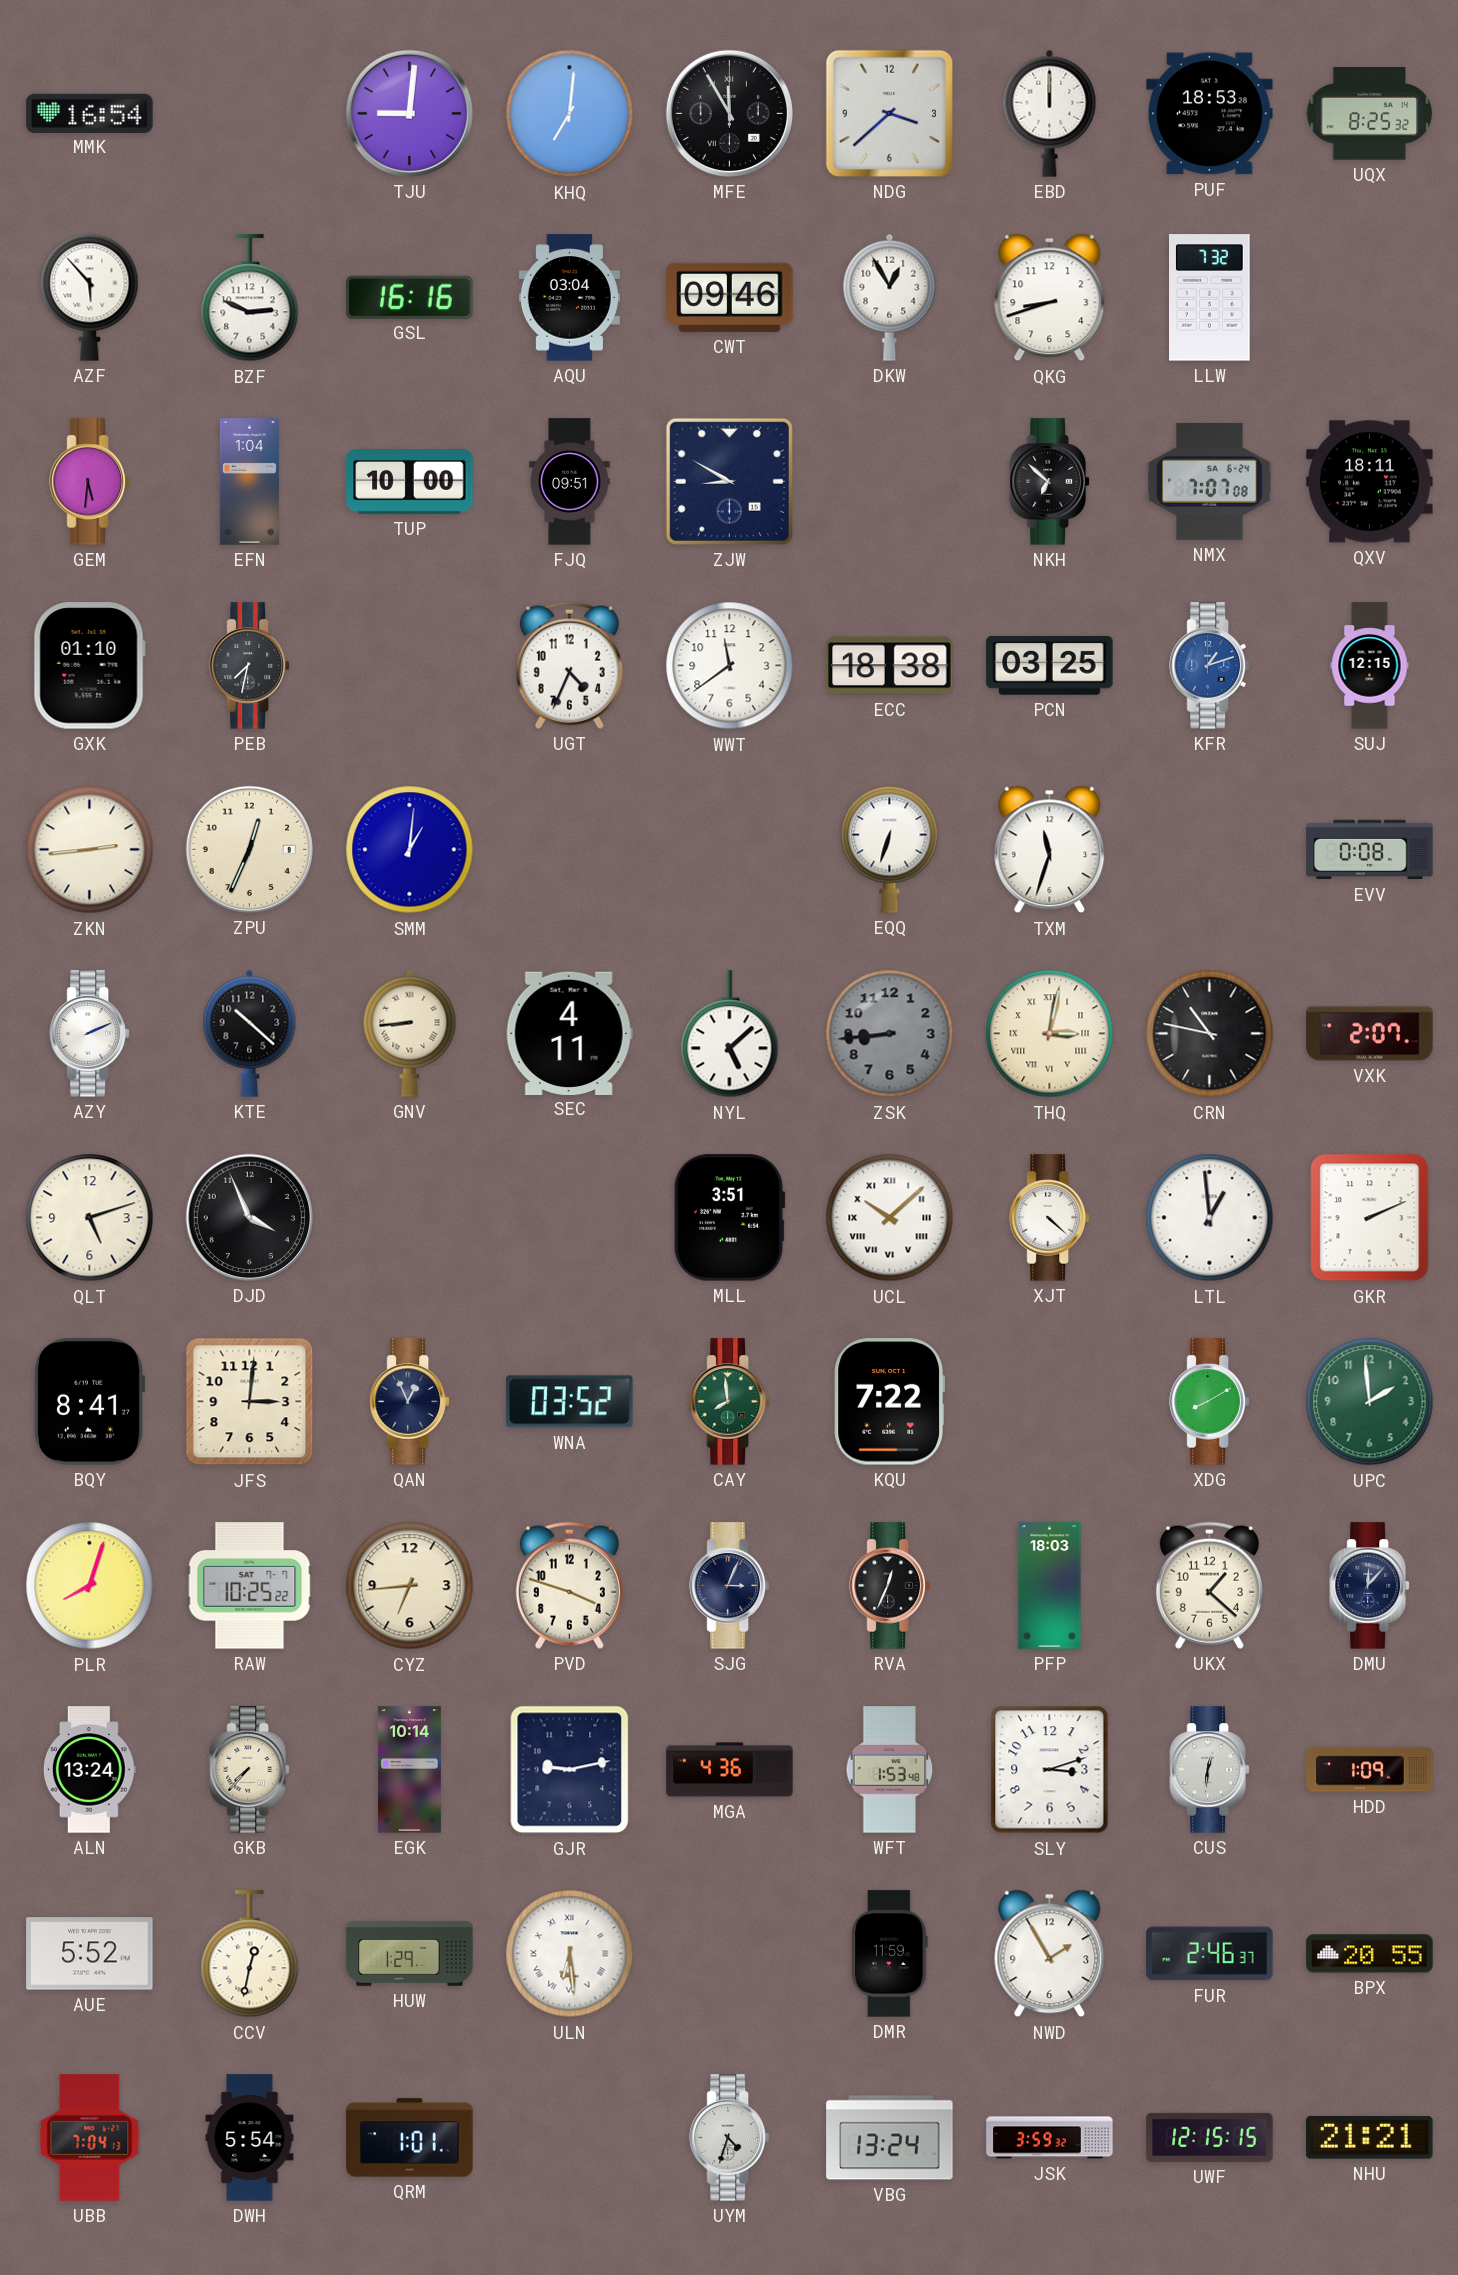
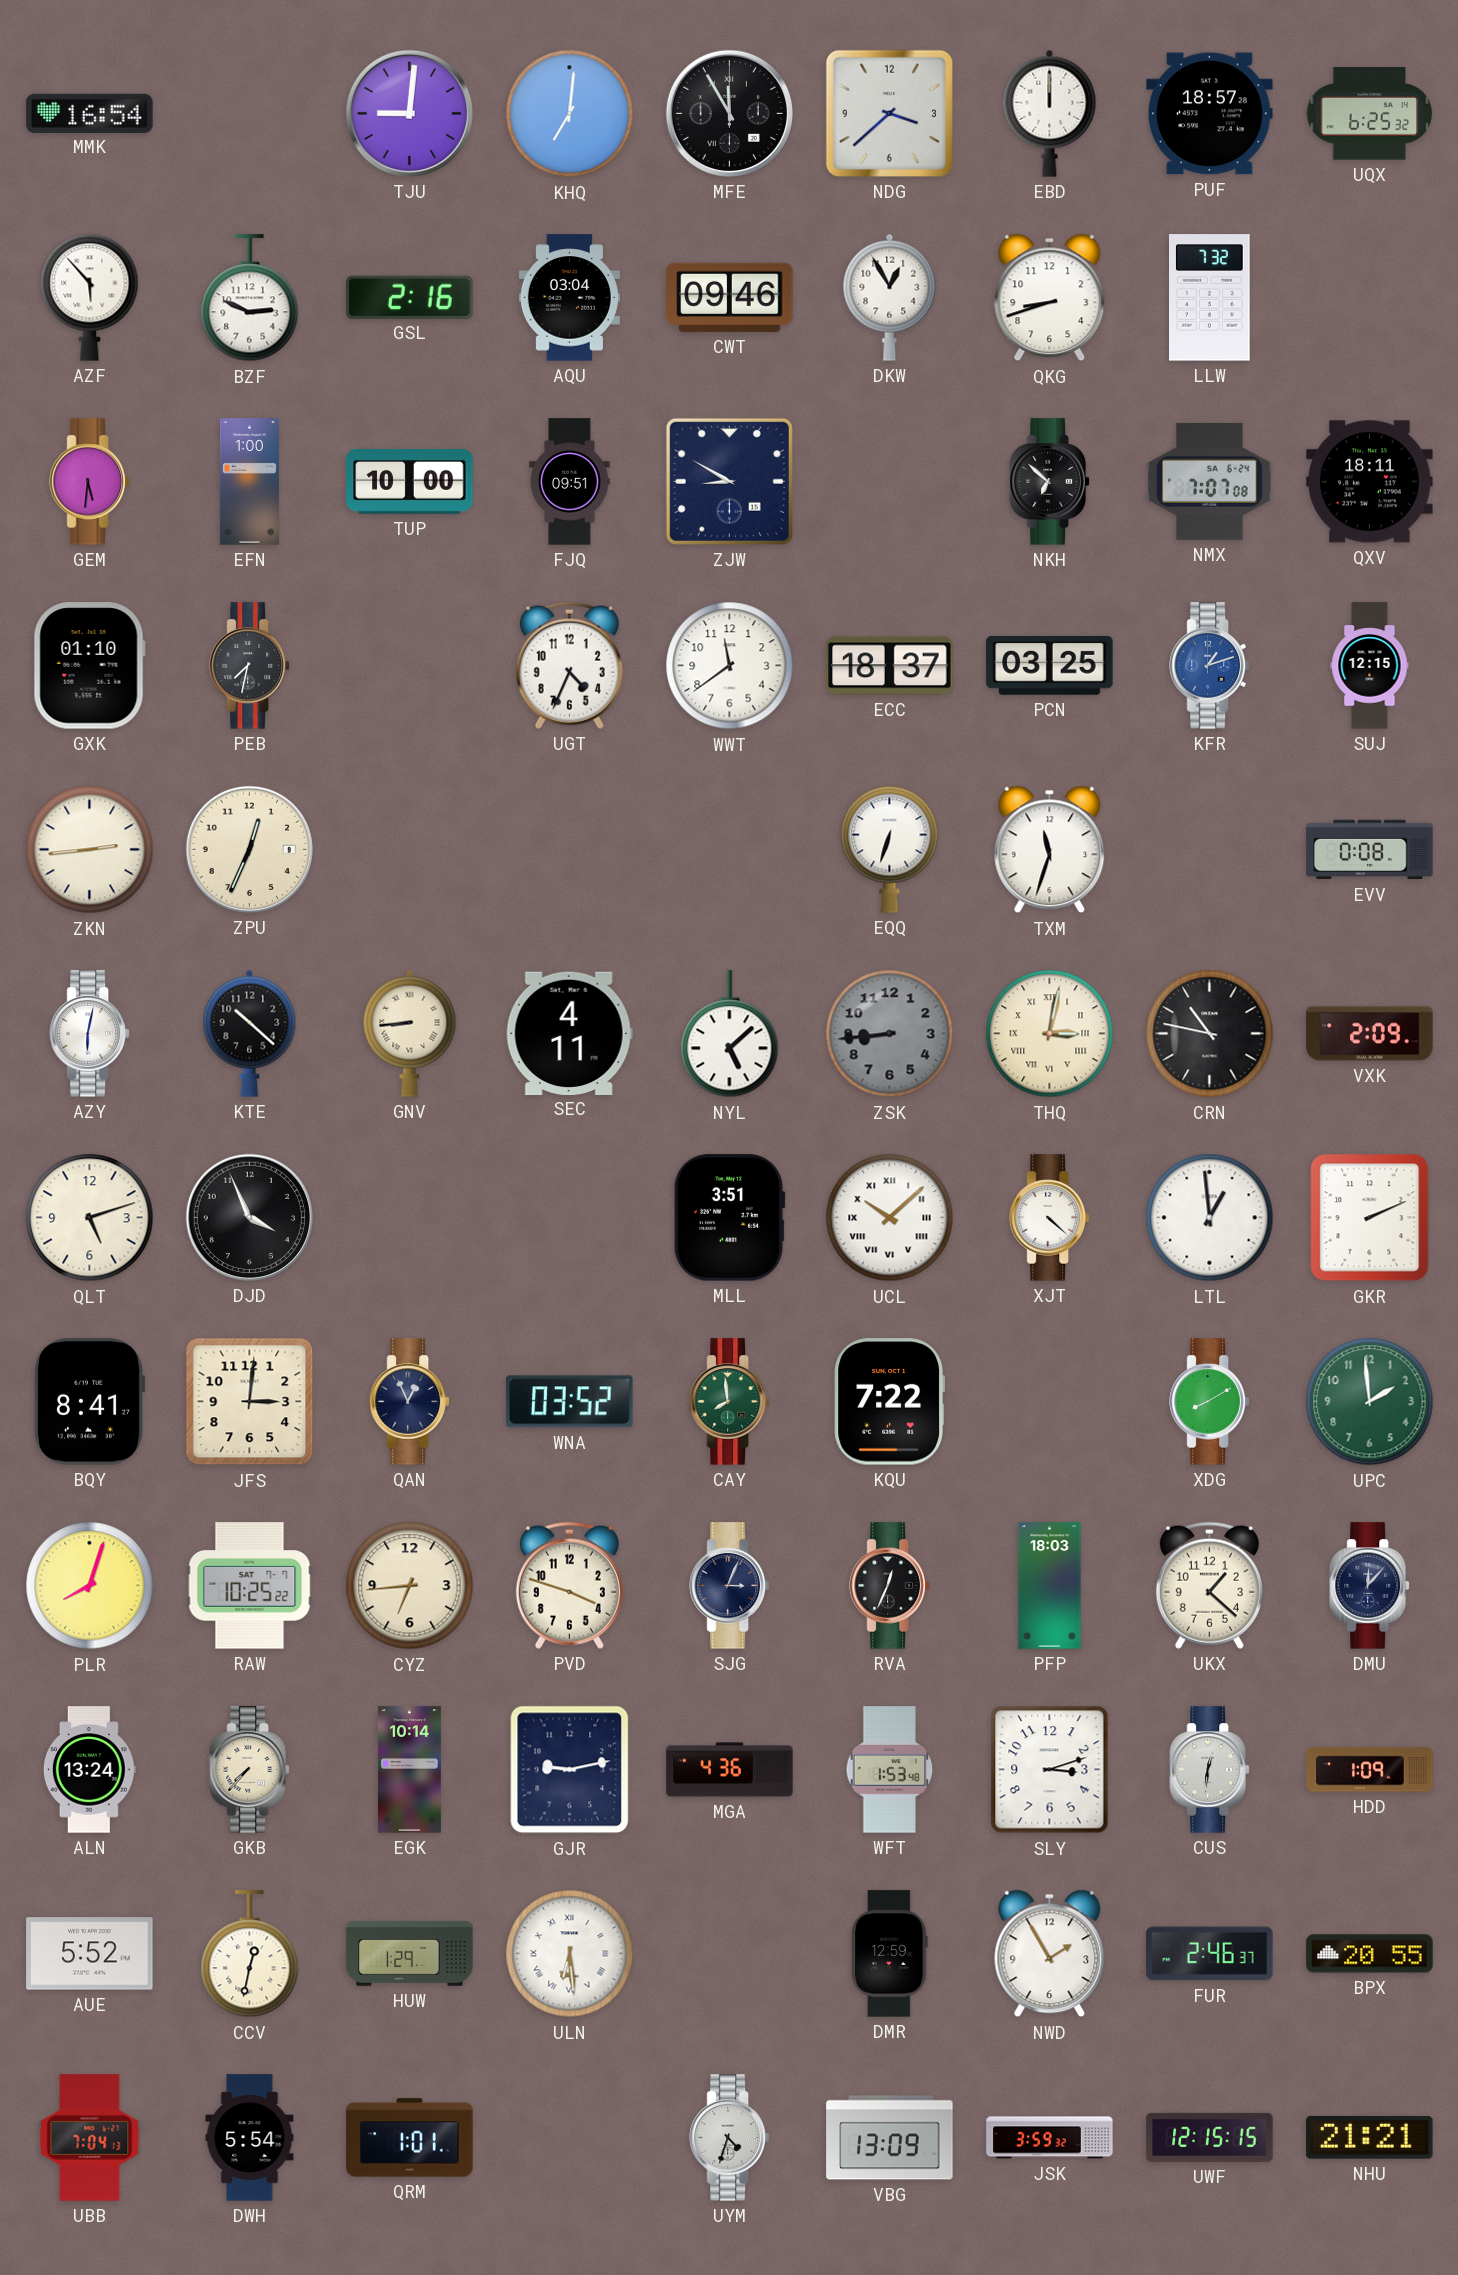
PUF: 18:53 -> 18:57 (1210, 114)
UQX: 8:25 -> 6:25 (1370, 114)
GSL: 16:16 -> 2:16 (410, 297)
EFN: 1:04 -> 1:00 (249, 482)
ECC: 18:38 -> 18:37 (890, 666)
SMM: 1:01 -> none (410, 850)
AZY: 2:11 -> 6:02 (90, 1034)
VXK: 2:07 -> 2:09 (1370, 1034)
DMR: 11:59 -> 12:59 (890, 1954)
VBG: 13:24 -> 13:09 (890, 2138)
